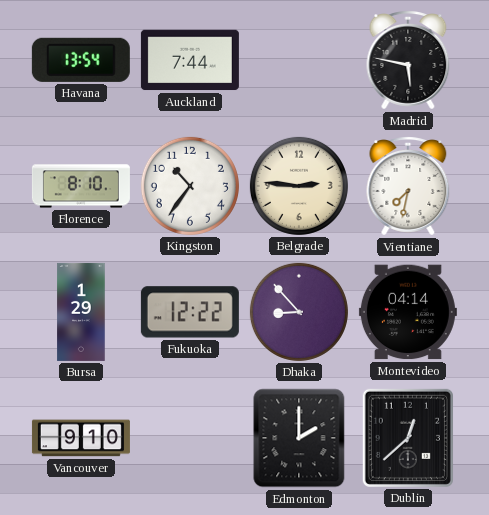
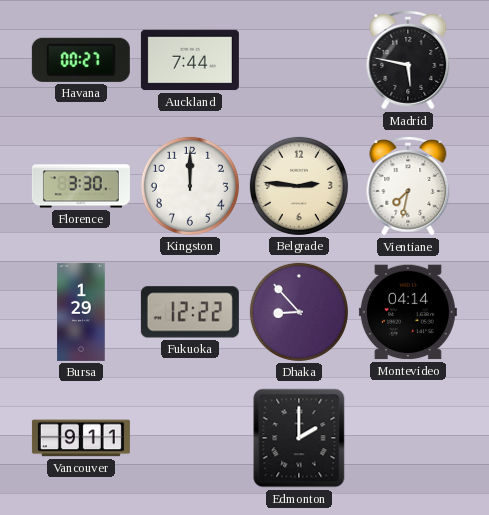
Havana: 13:54 -> 00:27 (81, 60)
Florence: 8:10 -> 3:30 (81, 186)
Kingston: 10:36 -> 12:00 (190, 186)
Vancouver: 9:10 -> 9:11 (81, 438)
Dublin: 12:38 -> none (408, 438)
